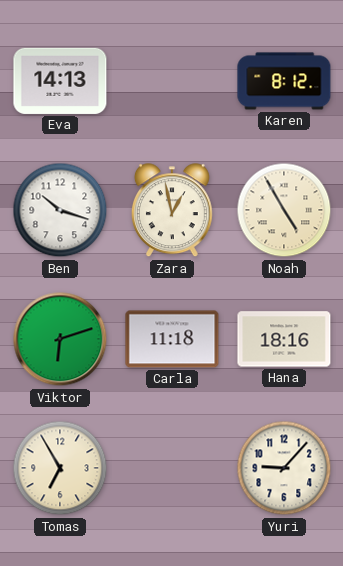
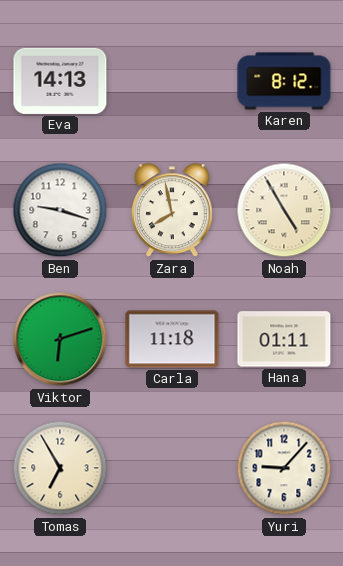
Ben: 10:18 -> 9:18 (60, 210)
Zara: 12:58 -> 7:58 (172, 211)
Hana: 18:16 -> 01:11 (284, 339)
